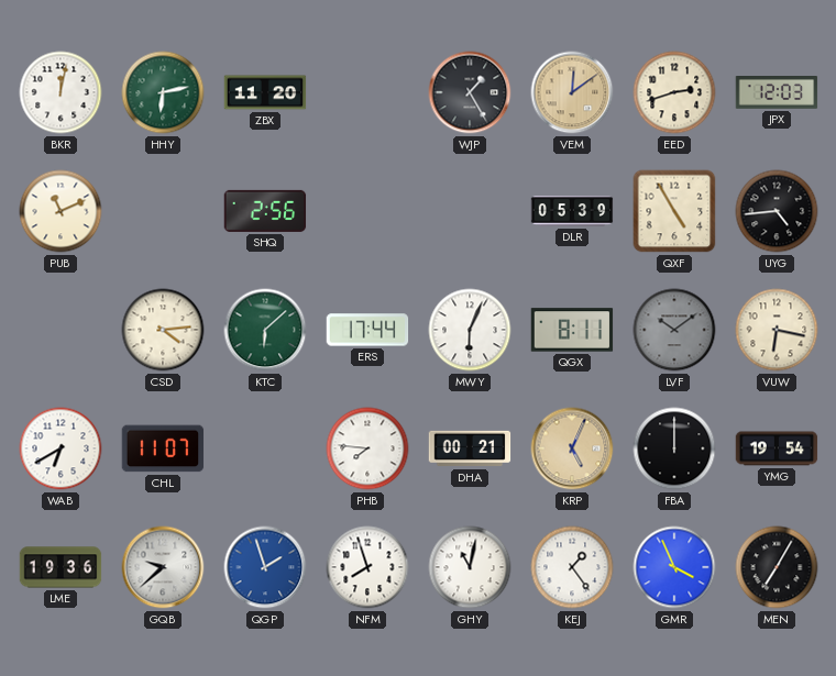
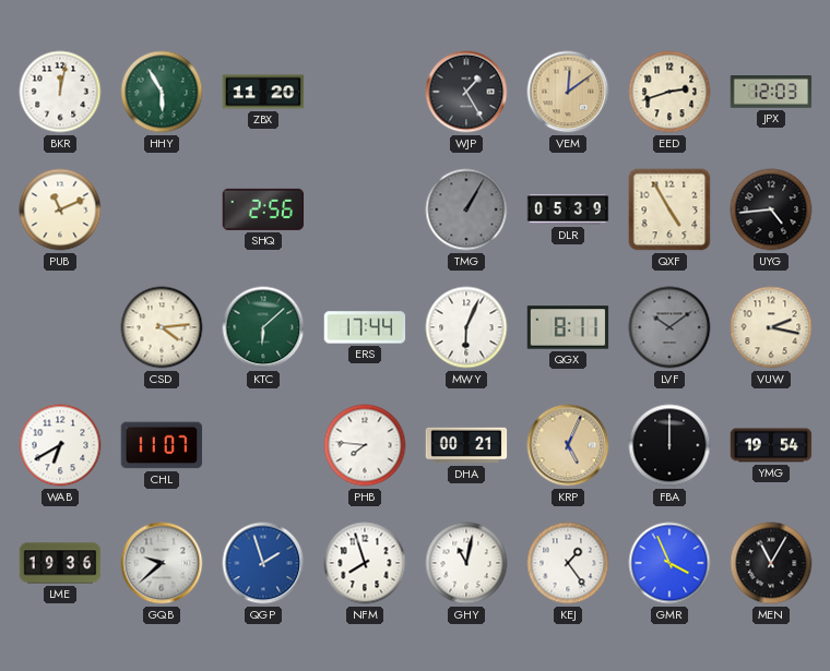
HHY: 6:13 -> 5:55 (162, 92)
TMG: none -> 1:05 (466, 209)
VUW: 6:17 -> 2:17 (771, 327)
MEN: 7:05 -> 11:05 (771, 563)
